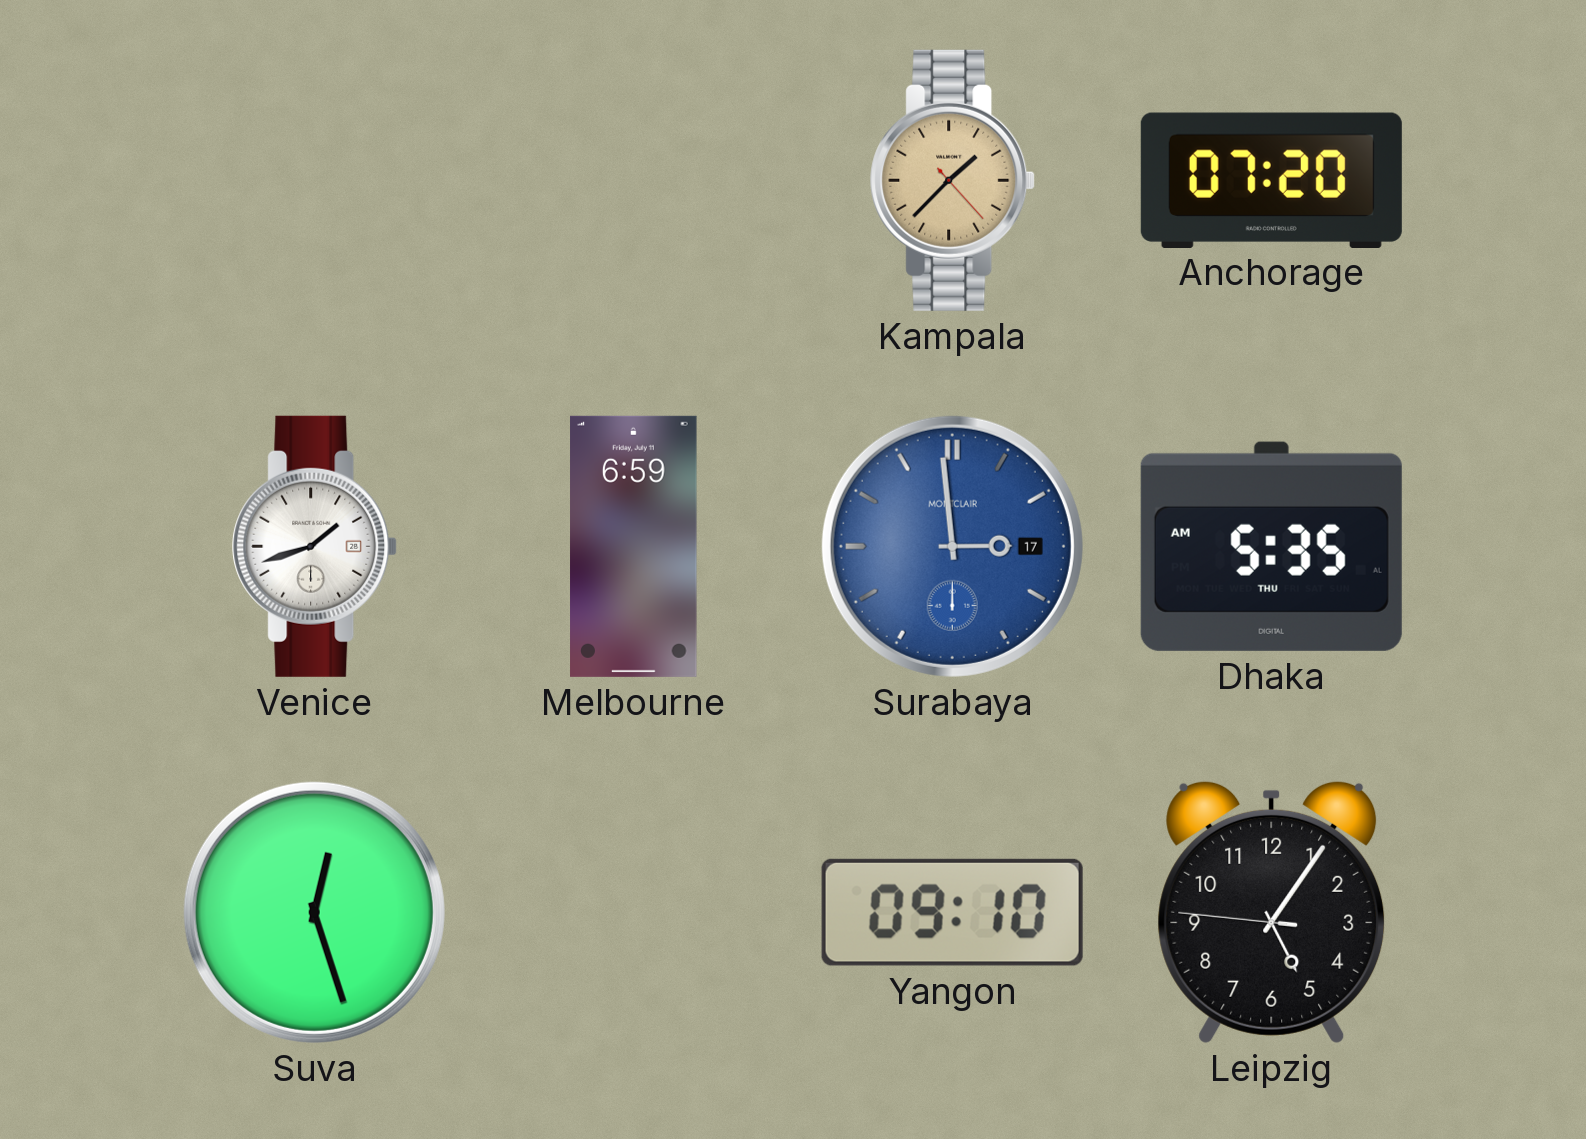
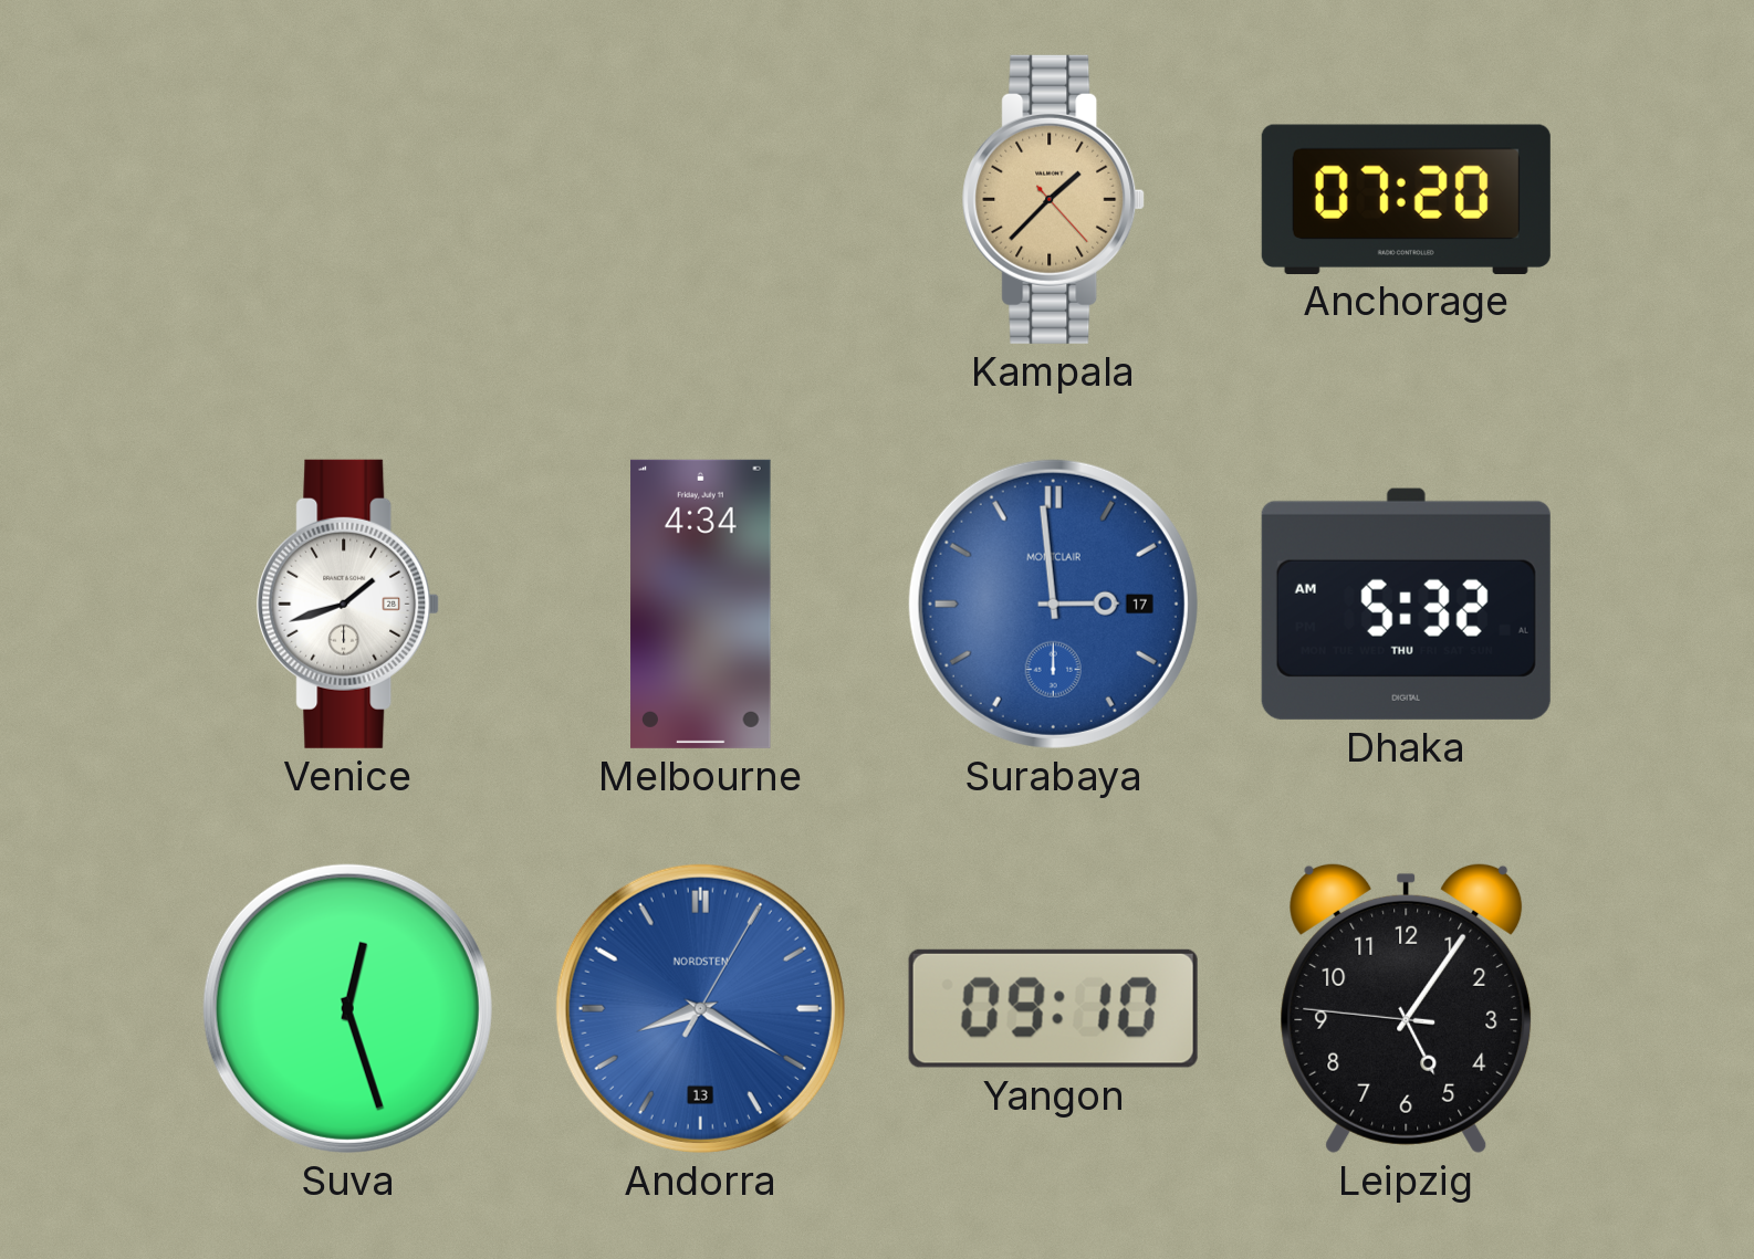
Melbourne: 6:59 -> 4:34 (701, 604)
Dhaka: 5:35 -> 5:32 (1406, 604)
Andorra: none -> 8:20 (700, 1008)
